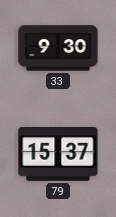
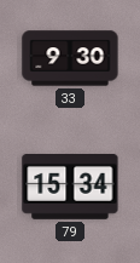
79: 15:37 -> 15:34 (70, 188)
